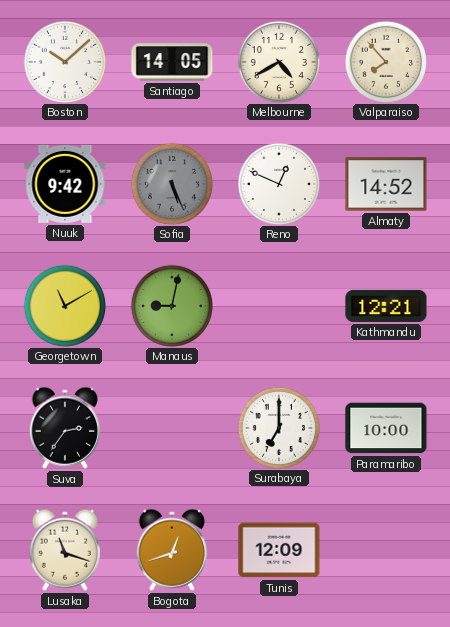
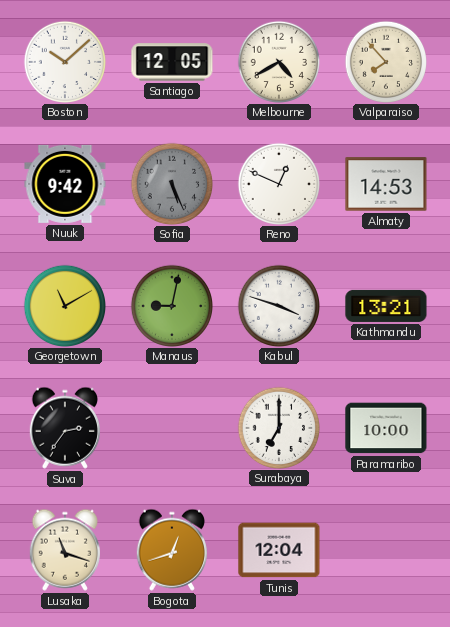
Santiago: 14:05 -> 12:05 (172, 62)
Almaty: 14:52 -> 14:53 (386, 184)
Kabul: none -> 3:48 (278, 305)
Kathmandu: 12:21 -> 13:21 (386, 306)
Tunis: 12:09 -> 12:04 (279, 550)
